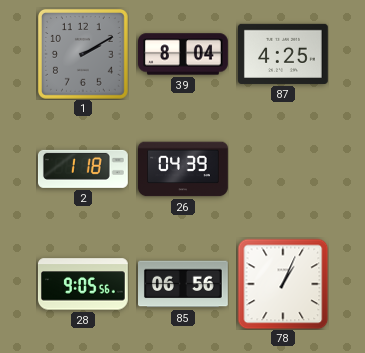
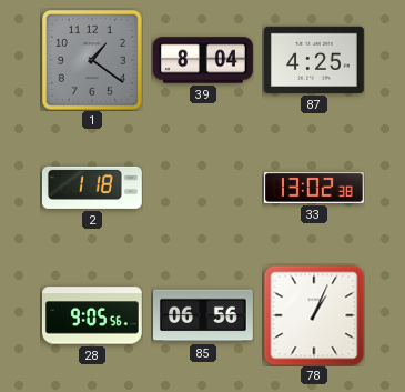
1: 2:10 -> 1:21 (92, 60)
26: 04:39 -> none (184, 169)
33: none -> 13:02 (314, 188)
